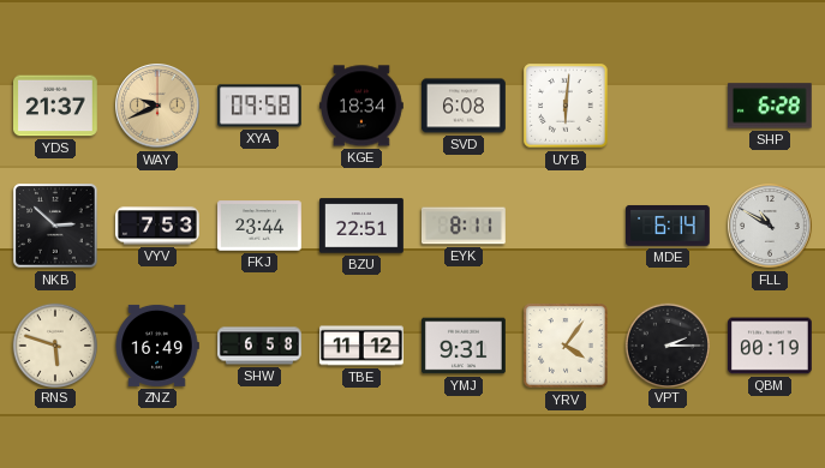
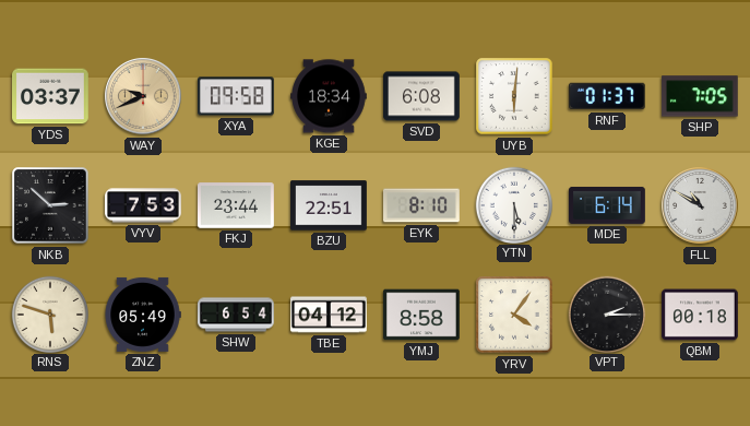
YDS: 21:37 -> 03:37 (51, 96)
RNF: none -> 01:37 (607, 96)
SHP: 6:28 -> 7:05 (700, 96)
EYK: 8:11 -> 8:10 (422, 205)
YTN: none -> 5:30 (513, 204)
ZNZ: 16:49 -> 05:49 (143, 315)
SHW: 6:58 -> 6:54 (236, 315)
TBE: 11:12 -> 04:12 (329, 315)
YMJ: 9:31 -> 8:58 (422, 315)
QBM: 00:19 -> 00:18 (701, 315)
